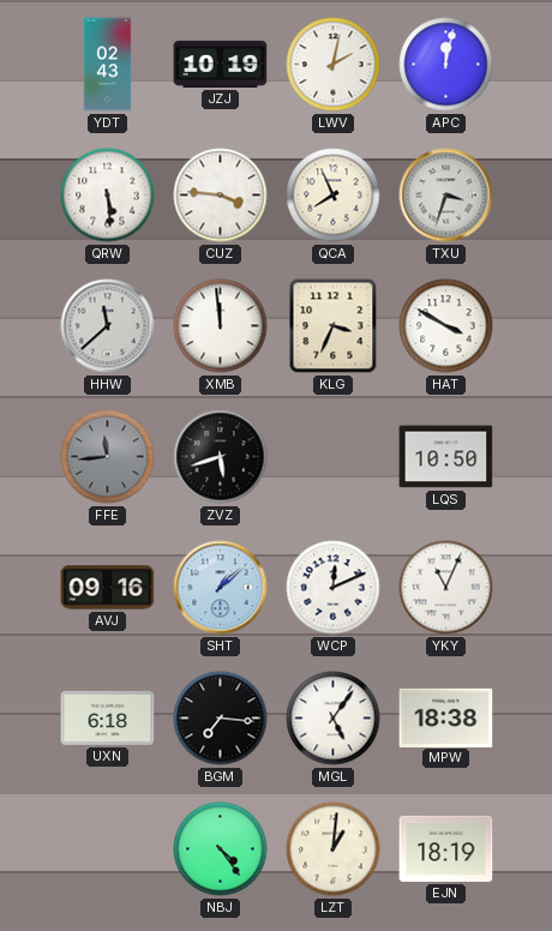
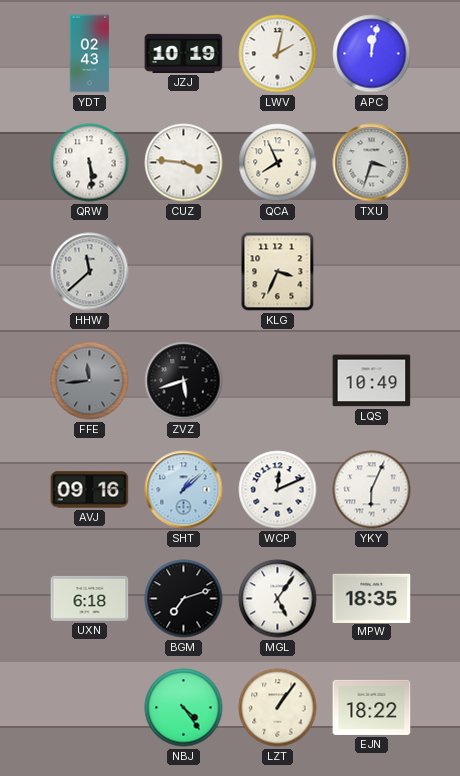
XMB: 11:59 -> none (221, 326)
HAT: 3:50 -> none (446, 326)
LQS: 10:50 -> 10:49 (372, 381)
YKY: 11:04 -> 6:04 (372, 490)
BGM: 7:16 -> 7:12 (184, 599)
MPW: 18:38 -> 18:35 (372, 598)
LZT: 1:01 -> 1:06 (278, 708)
EJN: 18:19 -> 18:22 (372, 707)
